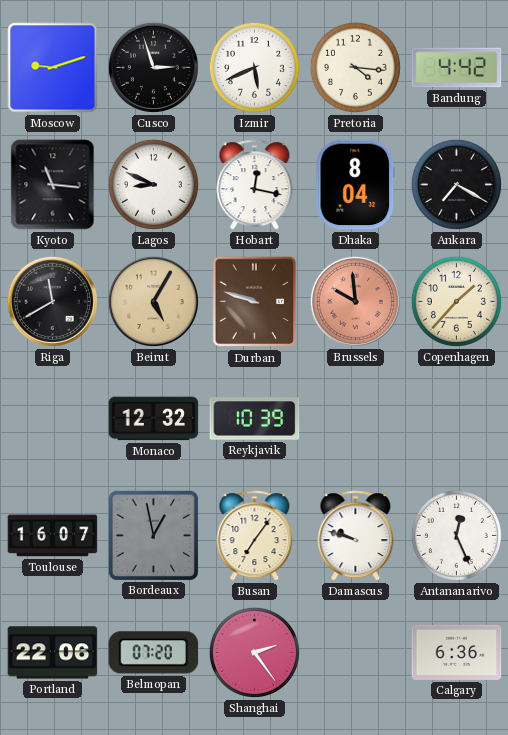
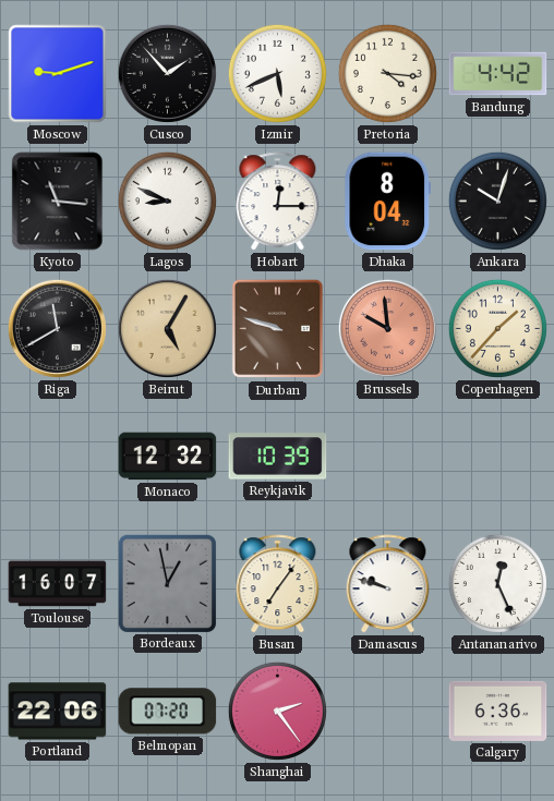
Cusco: 2:57 -> 1:53 (167, 73)
Hobart: 12:17 -> 12:15 (278, 202)
Ankara: 7:20 -> 10:03 (497, 201)
